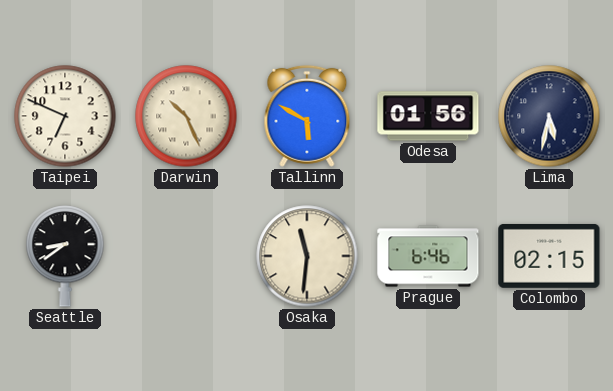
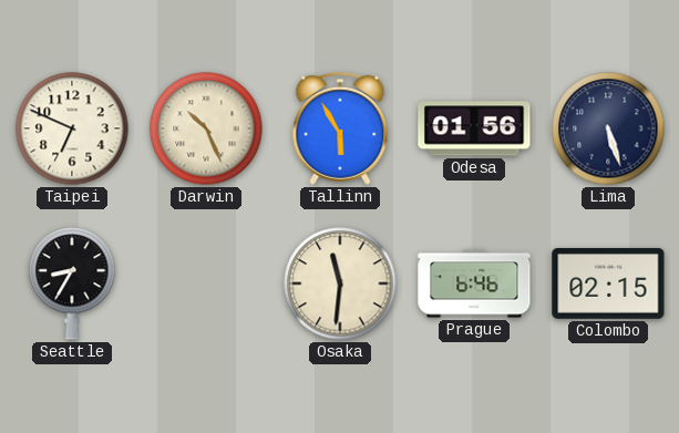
Tallinn: 5:50 -> 5:55 (340, 128)
Lima: 5:32 -> 5:27 (608, 128)
Seattle: 8:39 -> 8:35 (72, 283)
